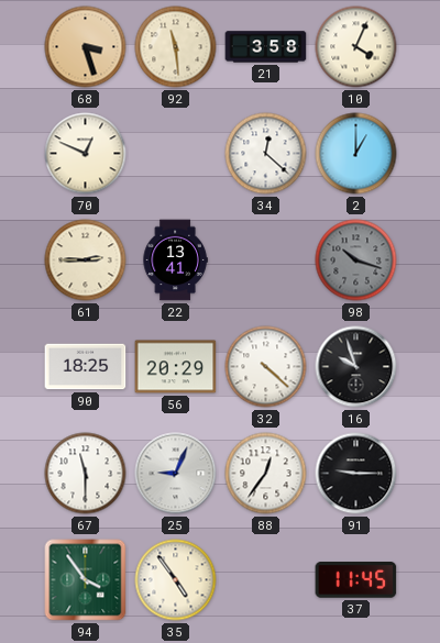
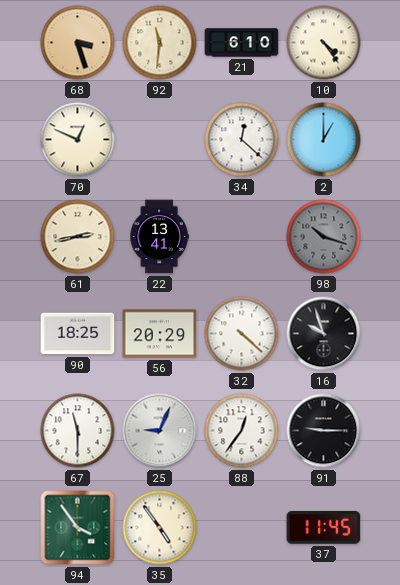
92: 11:29 -> 11:31 (160, 43)
21: 3:58 -> 6:10 (242, 43)
10: 4:04 -> 4:24 (324, 43)
61: 2:45 -> 2:43 (78, 237)
